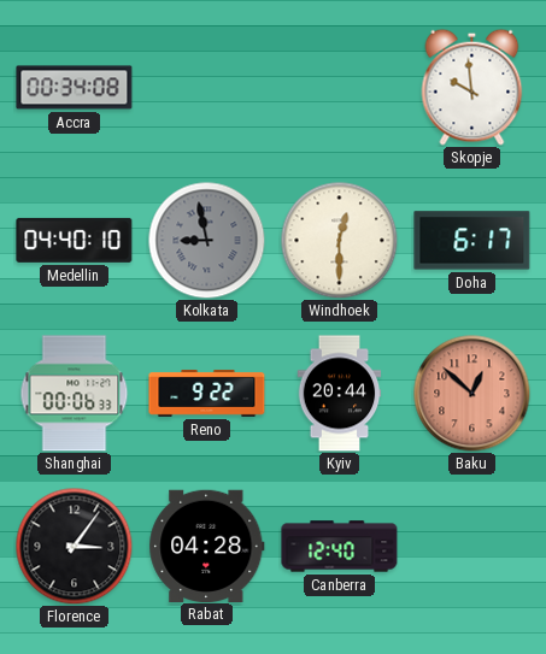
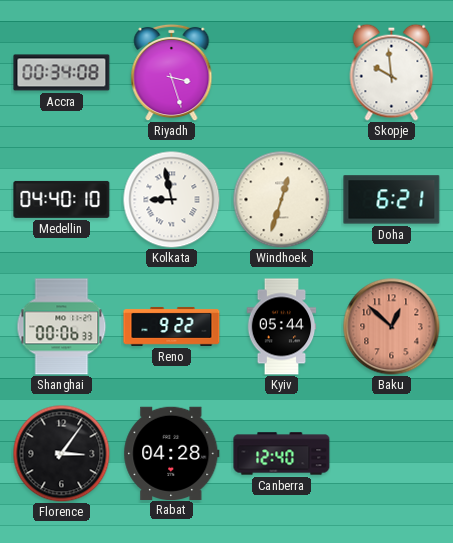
Riyadh: none -> 3:27 (172, 72)
Kolkata dial: grey -> white (171, 199)
Windhoek: 12:30 -> 12:33 (281, 199)
Doha: 6:17 -> 6:21 (392, 200)
Kyiv: 20:44 -> 05:44 (282, 327)
